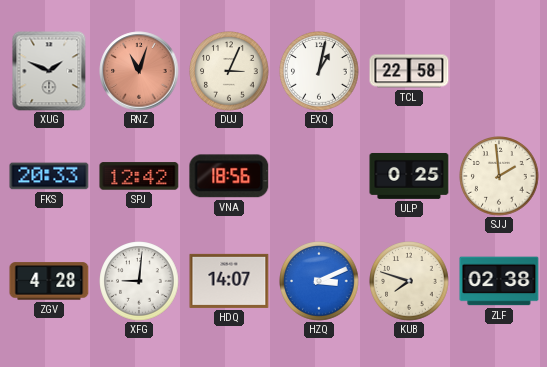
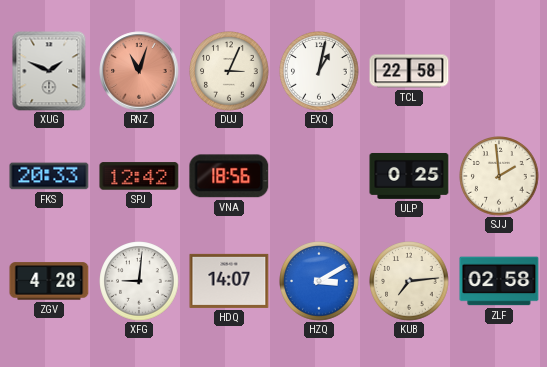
HZQ: 3:11 -> 3:10 (319, 281)
KUB: 7:48 -> 7:14 (409, 281)
ZLF: 02:38 -> 02:58 (499, 281)
